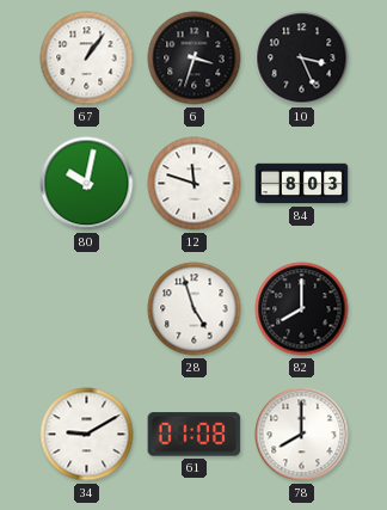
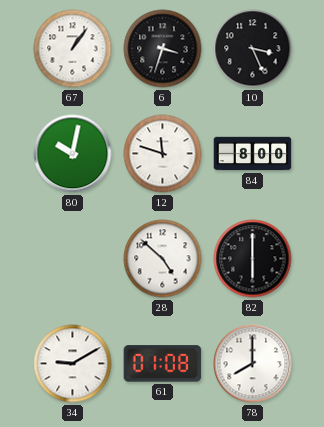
84: 8:03 -> 8:00 (253, 154)
28: 4:57 -> 4:52 (163, 259)
82: 8:00 -> 6:00 (253, 259)
